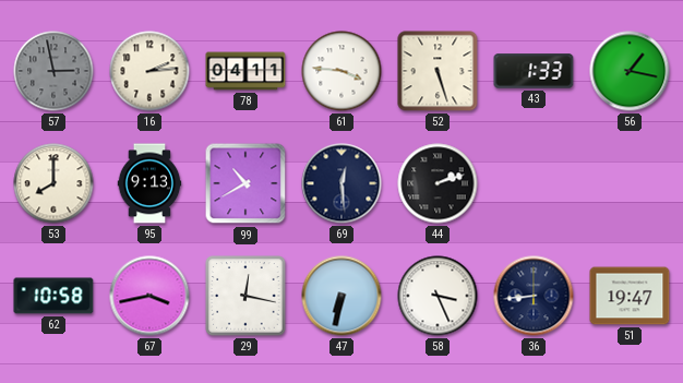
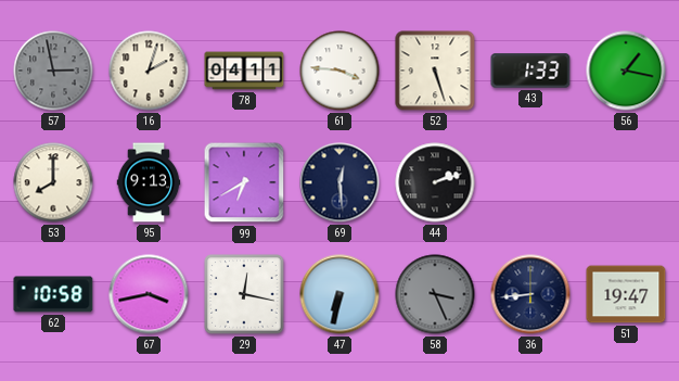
16: 2:14 -> 2:03 (149, 71)
99: 10:40 -> 6:40 (244, 182)
58 dial: white -> grey (435, 294)
